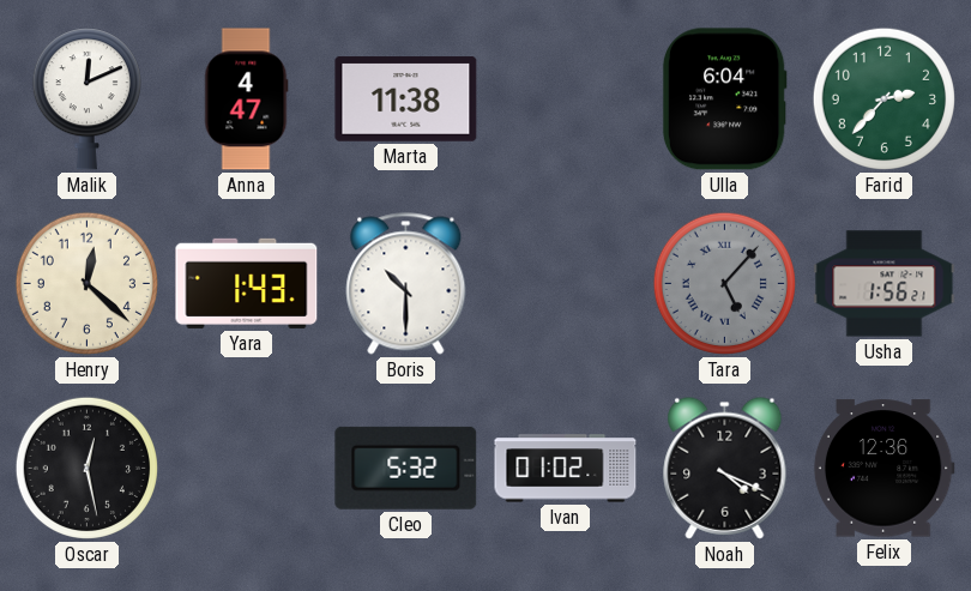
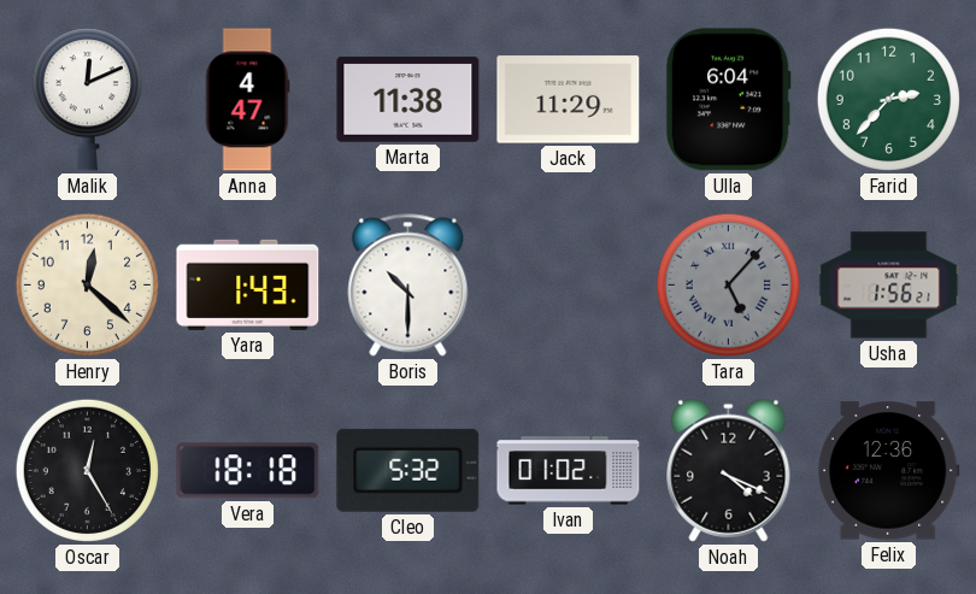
Jack: none -> 11:29 (569, 100)
Oscar: 12:28 -> 12:25 (87, 470)
Vera: none -> 18:18 (248, 471)
